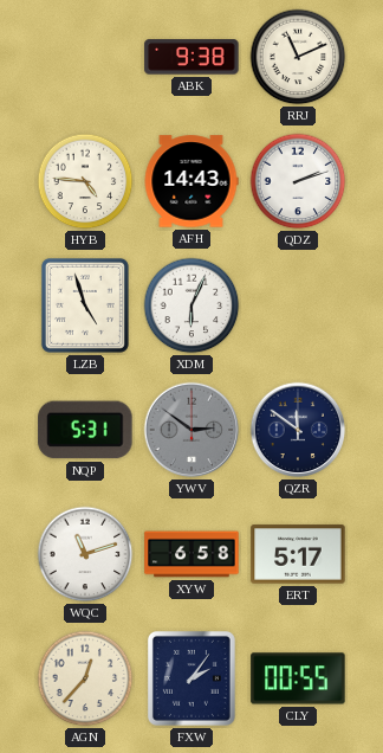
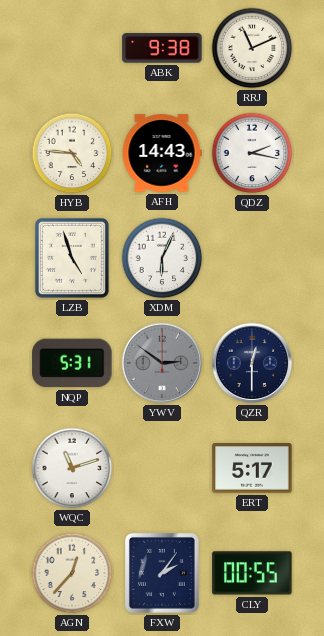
QDZ: 2:12 -> 2:17 (252, 153)
QZR: 11:51 -> 12:30 (252, 363)
XYW: 6:58 -> none (191, 554)
